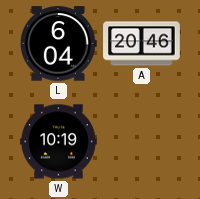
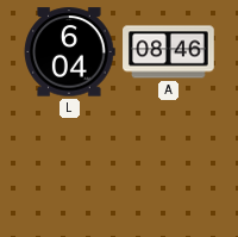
A: 20:46 -> 08:46 (169, 52)
W: 10:19 -> none (59, 142)
